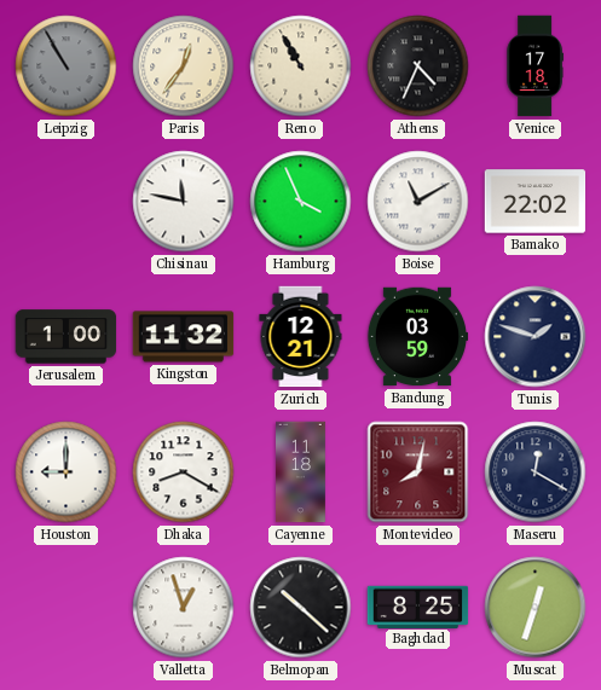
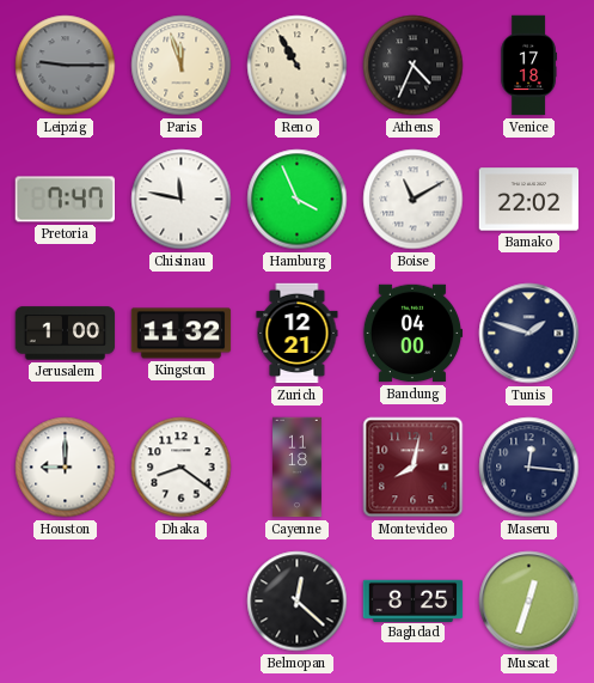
Leipzig: 10:55 -> 9:15 (66, 66)
Paris: 12:36 -> 11:57 (182, 66)
Pretoria: none -> 7:47 (65, 200)
Bandung: 03:59 -> 04:00 (412, 334)
Dhaka: 8:20 -> 8:21 (182, 468)
Maseru: 12:20 -> 12:16 (529, 468)
Valletta: 12:57 -> none (184, 608)
Belmopan: 10:22 -> 12:22 (298, 602)
